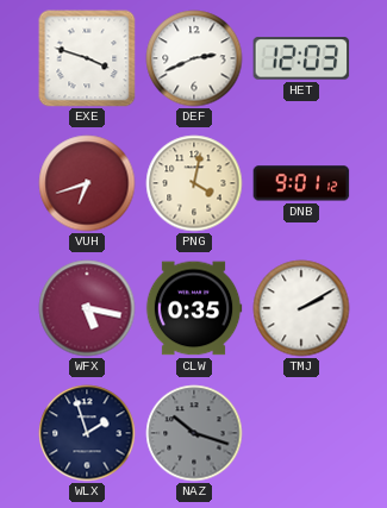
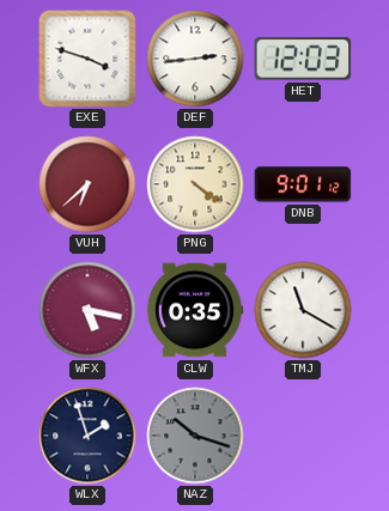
DEF: 2:41 -> 2:44 (195, 59)
VUH: 6:42 -> 6:38 (87, 184)
PNG: 4:02 -> 4:21 (195, 184)
TMJ: 2:10 -> 11:20 (303, 310)
